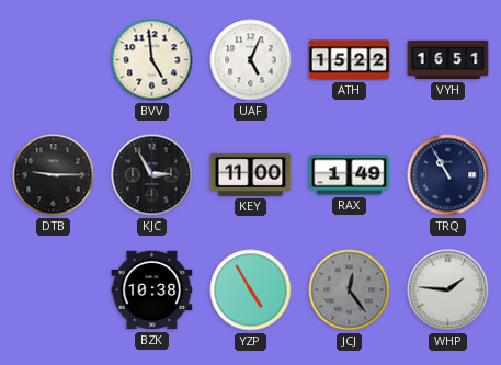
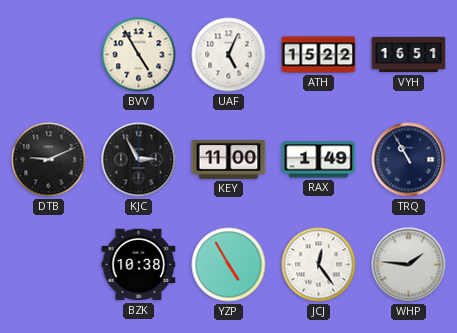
BVV: 4:59 -> 4:55 (139, 55)
DTB: 9:15 -> 9:11 (49, 160)
JCJ dial: grey -> white (319, 265)
